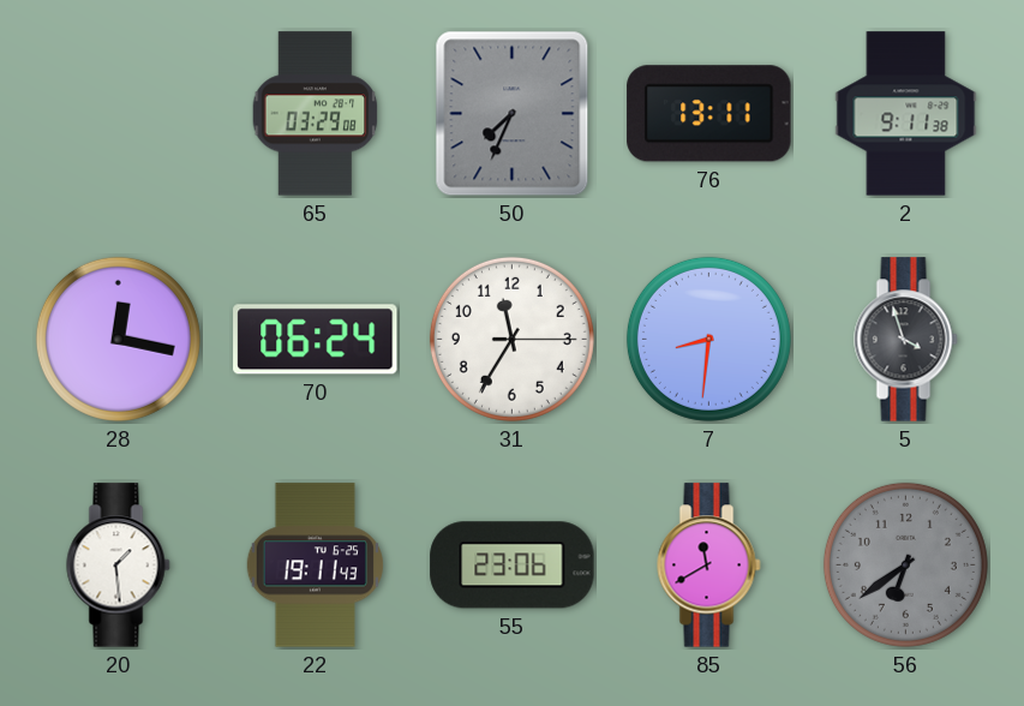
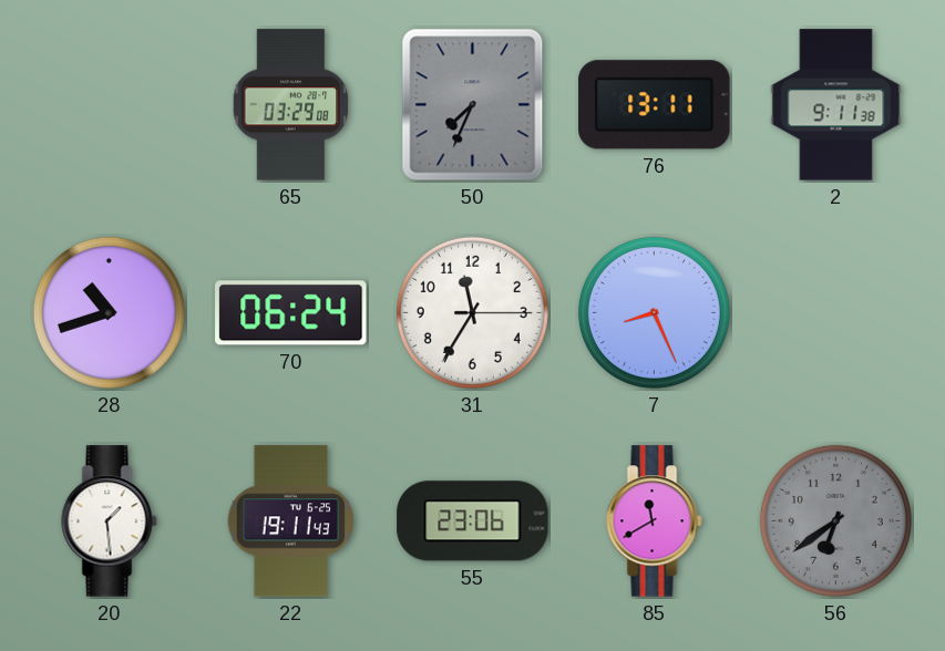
28: 12:17 -> 10:42 (109, 312)
7: 8:31 -> 8:26 (654, 312)
5: 3:57 -> none (906, 340)
